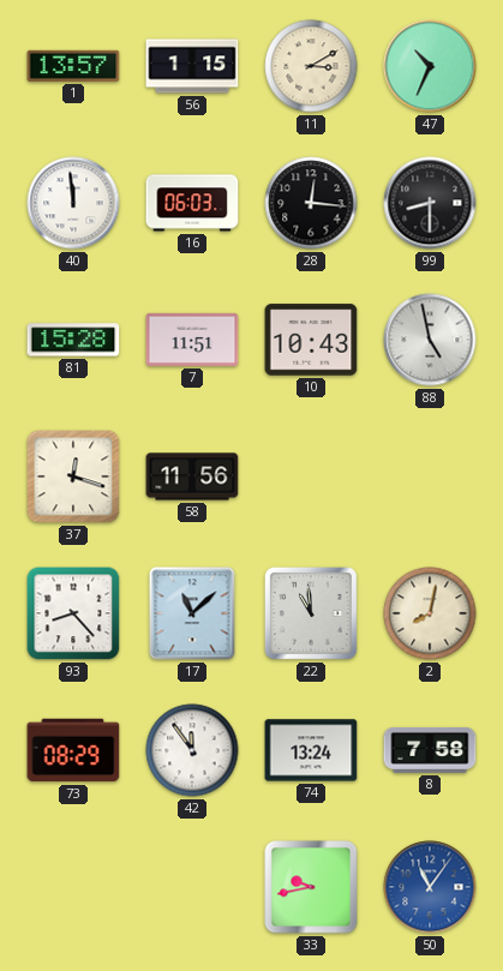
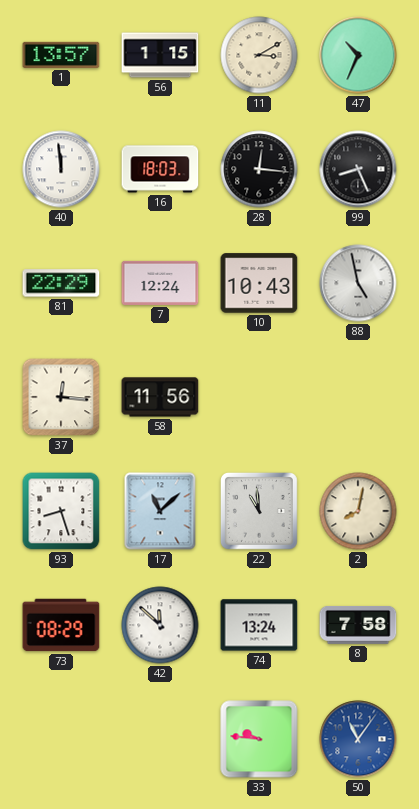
16: 06:03 -> 18:03 (160, 169)
99: 8:30 -> 8:26 (358, 169)
81: 15:28 -> 22:29 (61, 283)
7: 11:51 -> 12:24 (160, 283)
37: 12:18 -> 12:16 (61, 397)
93: 8:23 -> 8:27 (61, 511)
42: 11:54 -> 11:52 (160, 625)
33: 9:43 -> 9:46 (259, 739)
